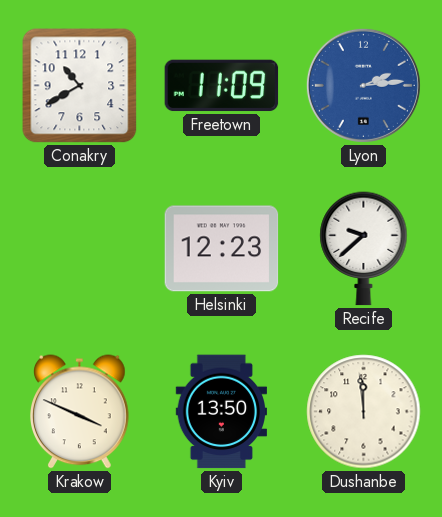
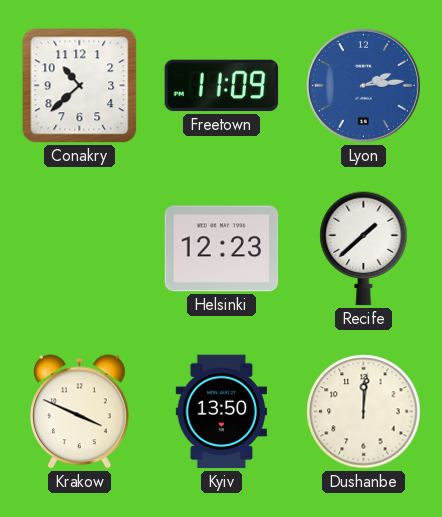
Conakry: 10:40 -> 10:38 (80, 86)
Recife: 9:38 -> 1:38 (364, 249)
Dushanbe: 11:59 -> 12:01 (364, 412)
